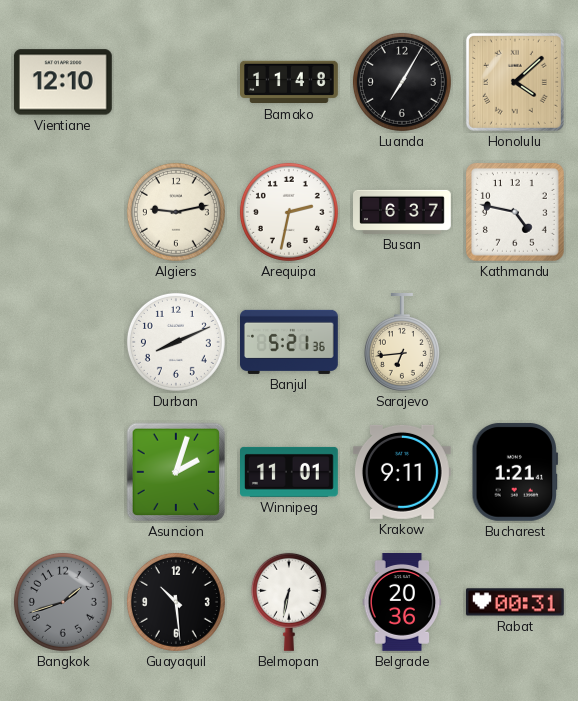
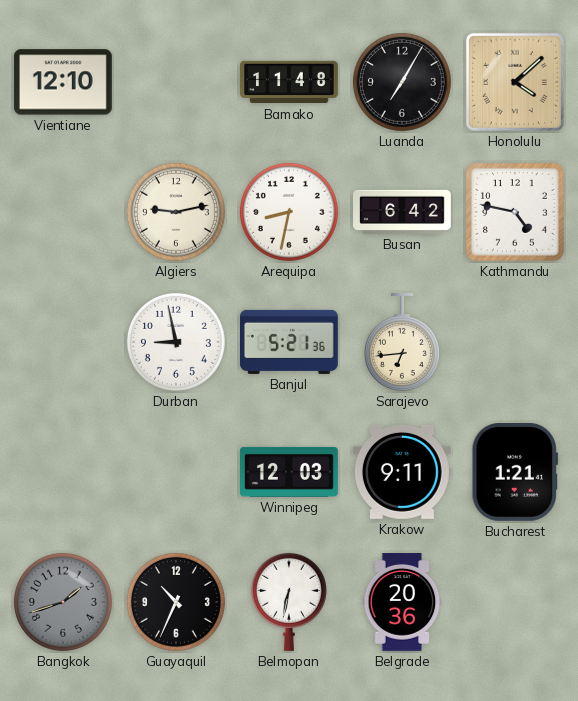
Arequipa: 2:32 -> 8:32 (289, 212)
Busan: 6:37 -> 6:42 (403, 212)
Durban: 8:11 -> 8:58 (176, 342)
Asuncion: 2:03 -> none (176, 472)
Winnipeg: 11:01 -> 12:03 (290, 472)
Guayaquil: 10:29 -> 10:34 (176, 602)
Rabat: 00:31 -> none (515, 602)
